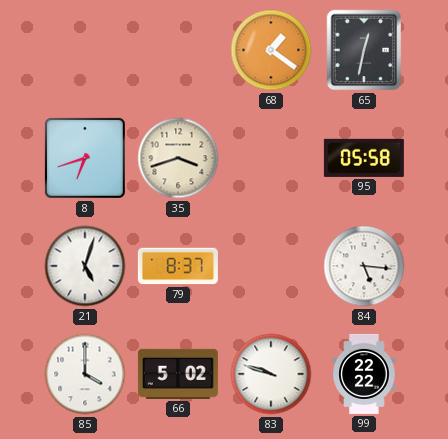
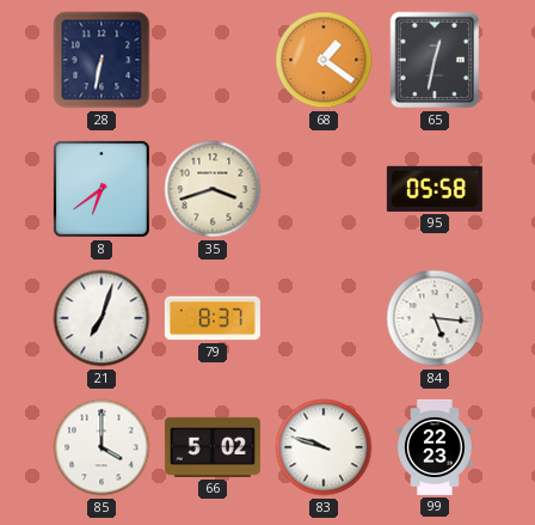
28: none -> 6:32 (102, 60)
8: 6:42 -> 6:39 (102, 189)
21: 5:03 -> 7:03 (102, 318)
99: 22:22 -> 22:23 (435, 447)
